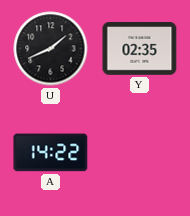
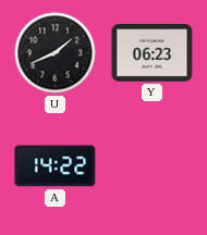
Y: 02:35 -> 06:23 (153, 53)
